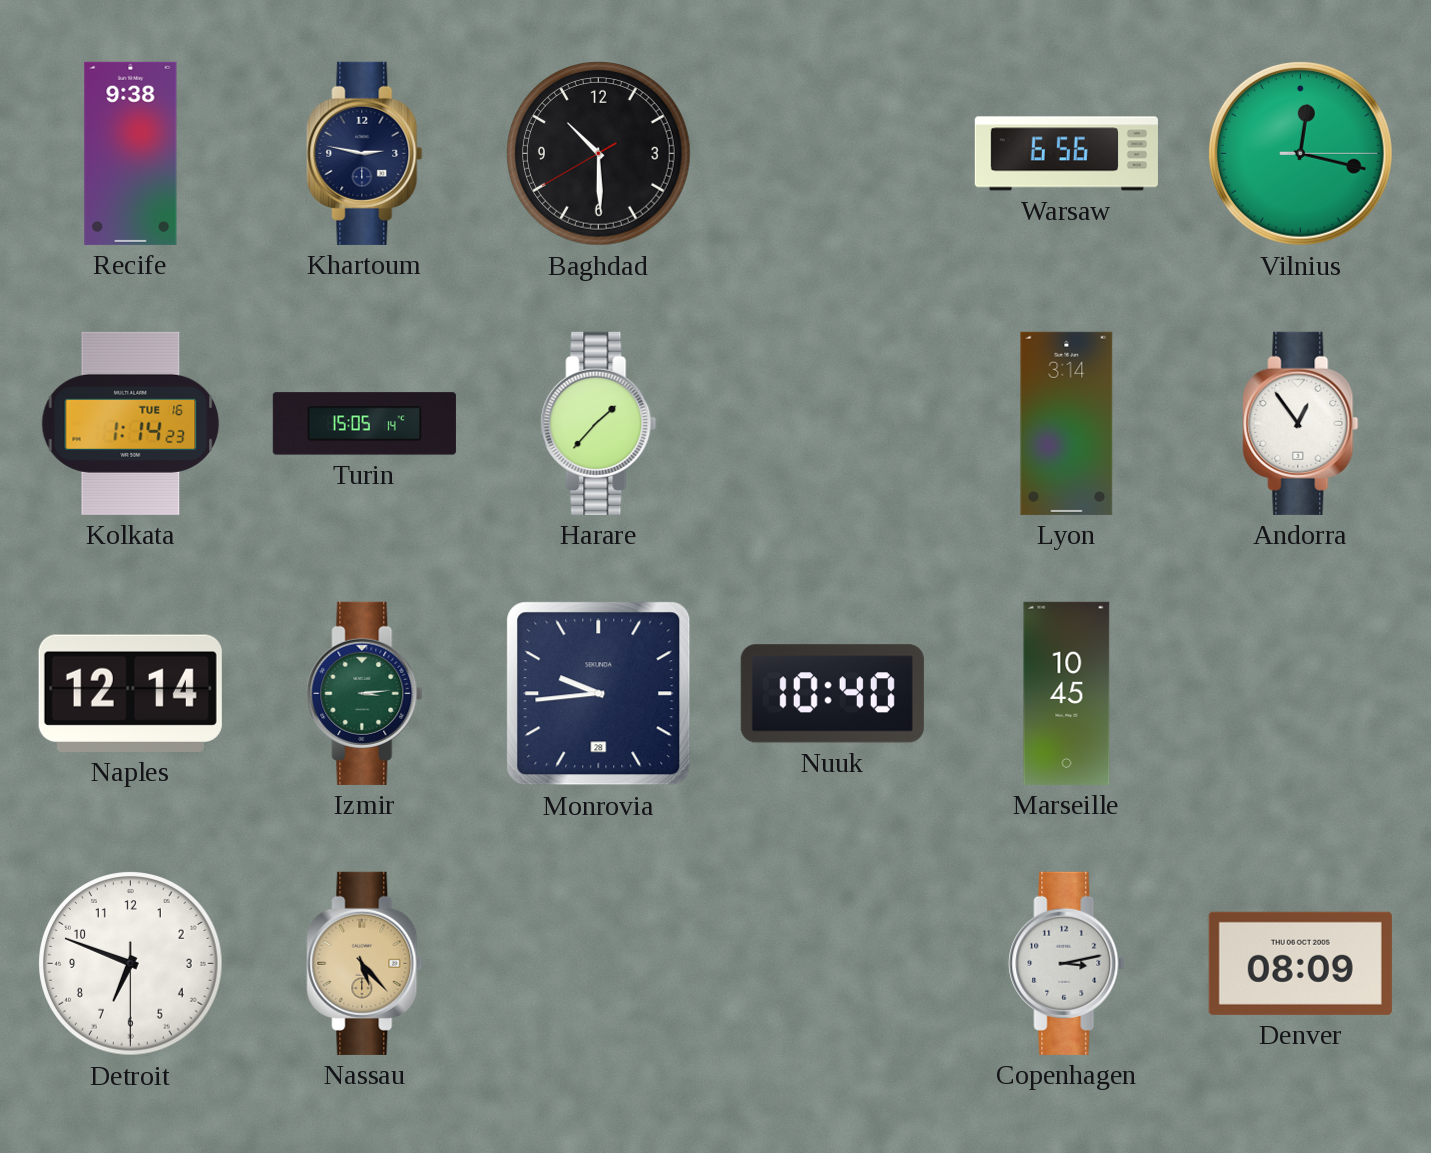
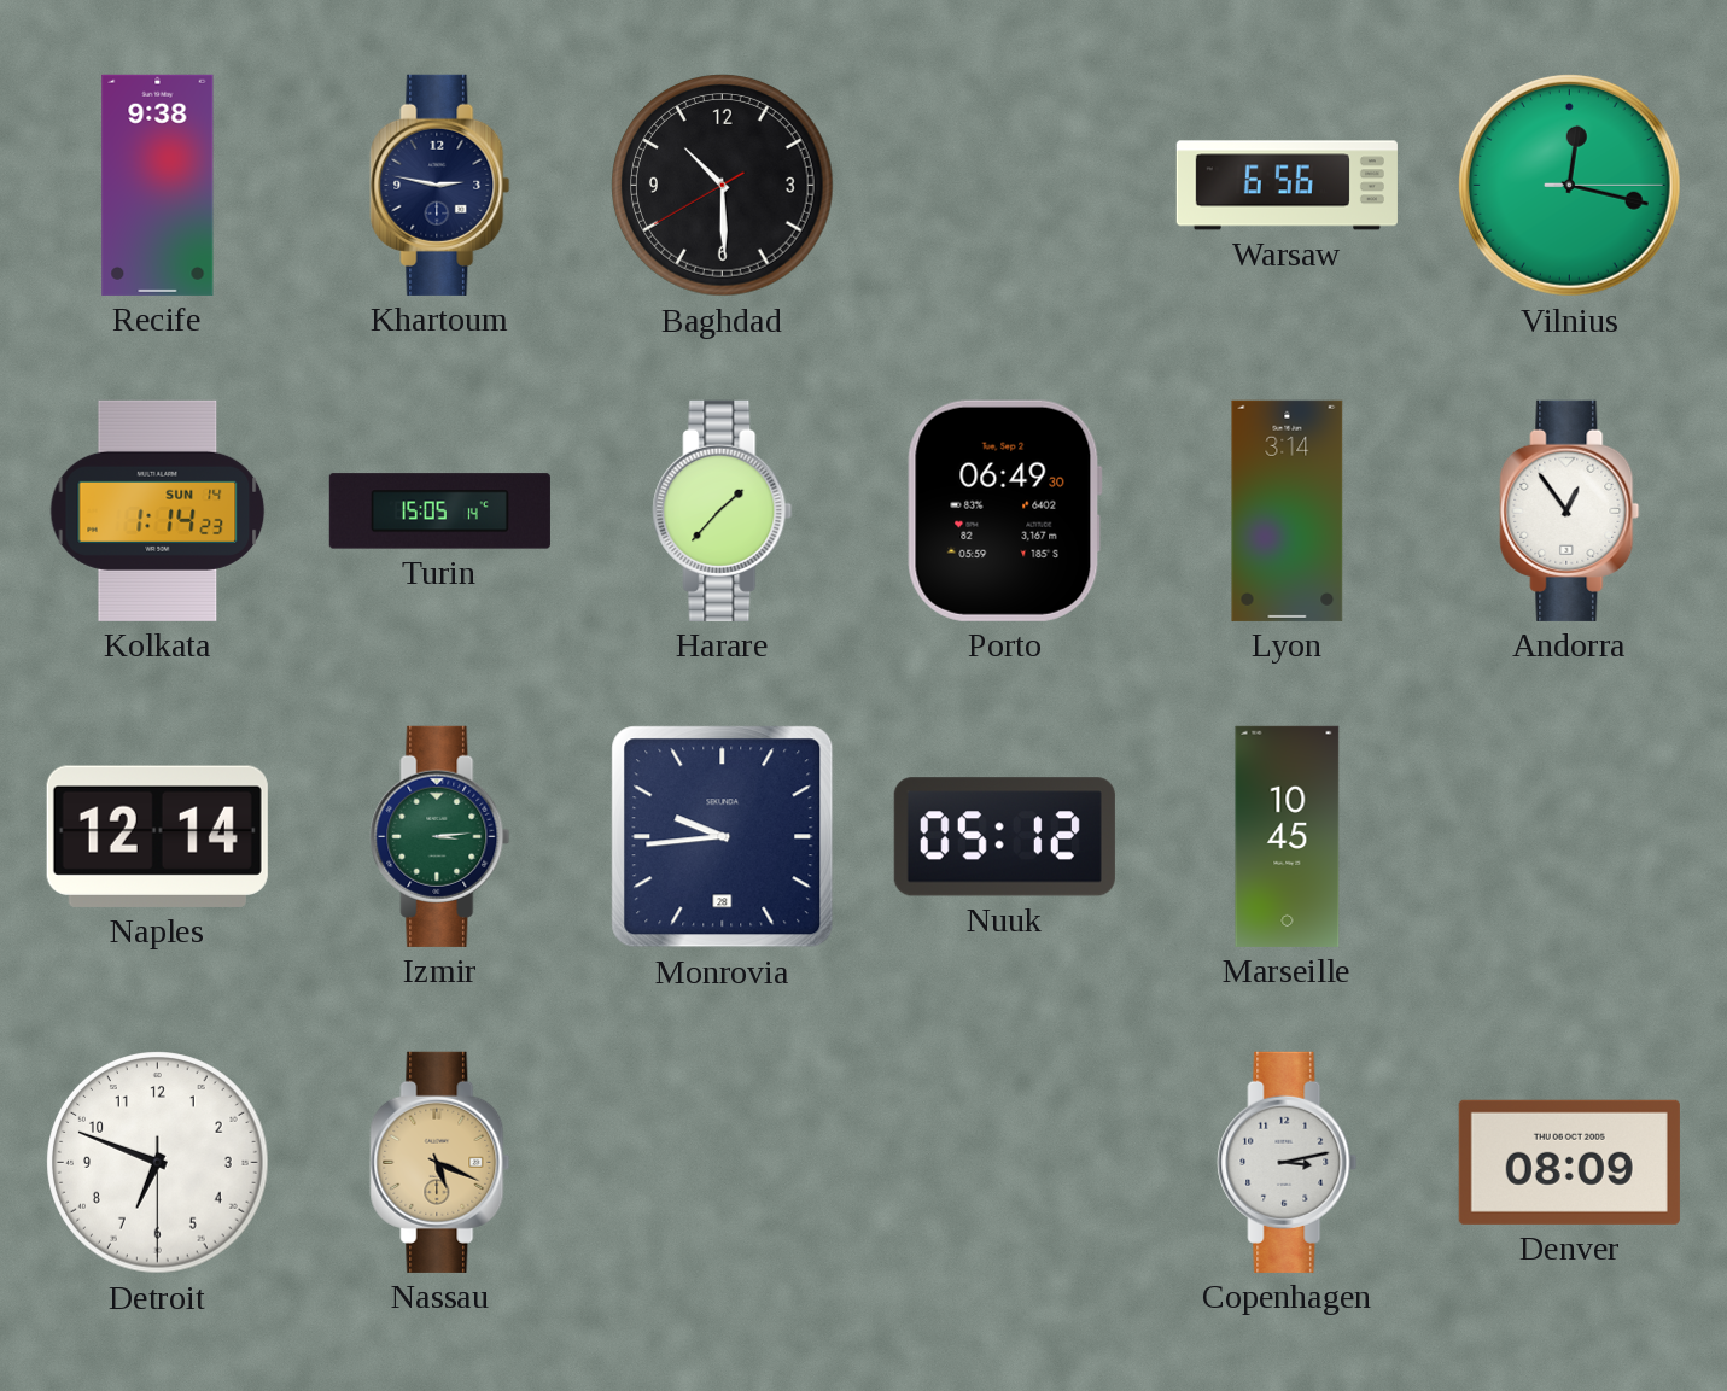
Kolkata date: TUE 16 -> SUN 14 (158, 510)
Porto: none -> 06:49 (1004, 510)
Nuuk: 10:40 -> 05:12 (1004, 837)
Nassau: 5:23 -> 5:19 (440, 1162)
